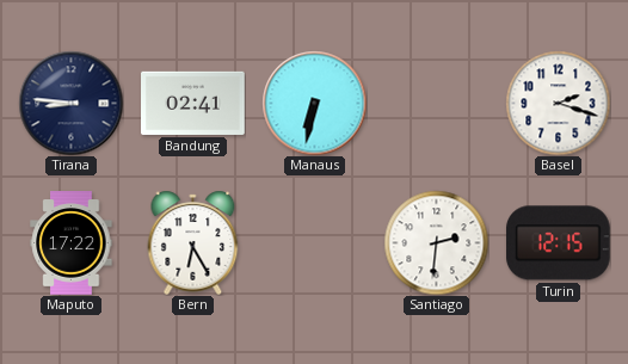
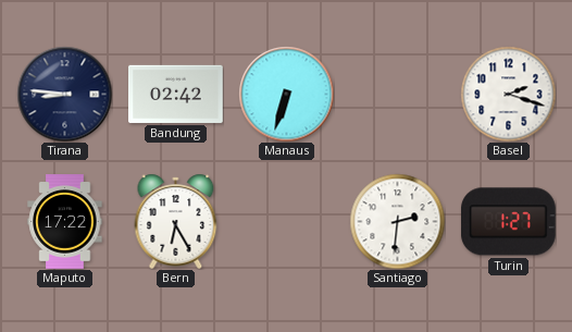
Bandung: 02:41 -> 02:42 (176, 94)
Manaus: 6:32 -> 6:33 (286, 94)
Turin: 12:15 -> 1:27 (509, 222)
